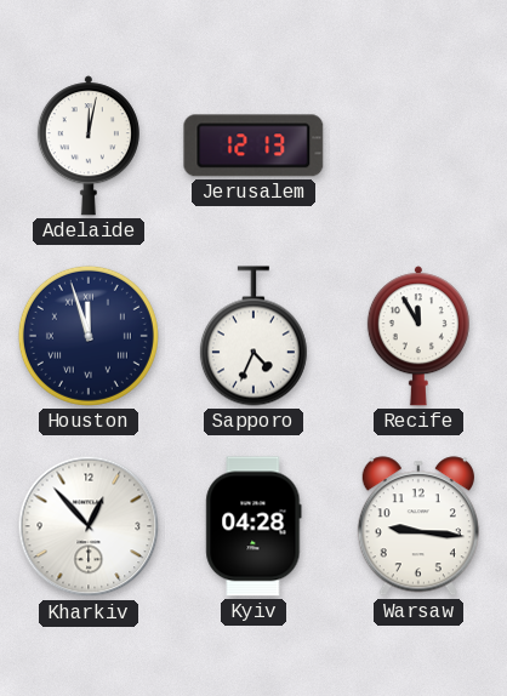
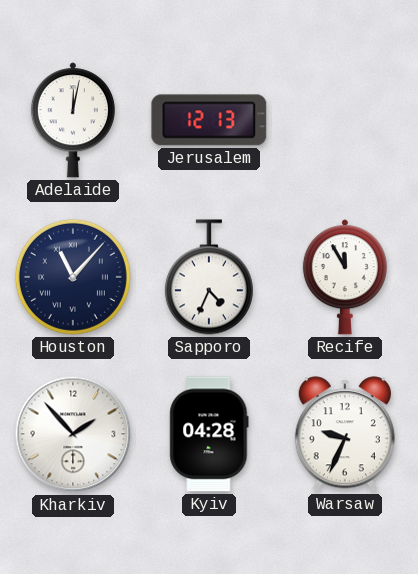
Houston: 11:57 -> 11:07 (73, 277)
Kharkiv: 12:53 -> 1:53 (73, 434)
Warsaw: 9:16 -> 9:34 (345, 434)
